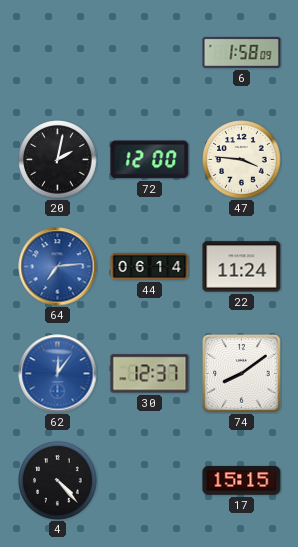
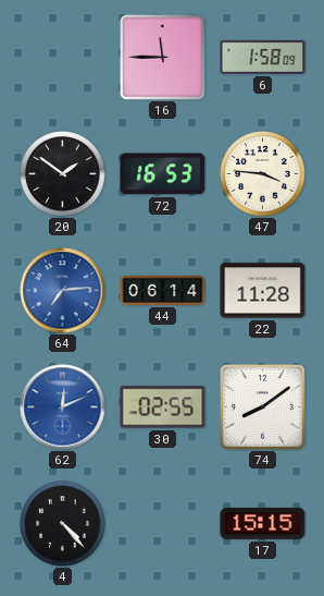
16: none -> 11:45 (163, 58)
20: 2:02 -> 1:51 (63, 174)
72: 12:00 -> 16:53 (163, 174)
22: 11:24 -> 11:28 (263, 291)
62: 12:06 -> 12:11 (63, 408)
30: 12:37 -> 02:55 (163, 408)
